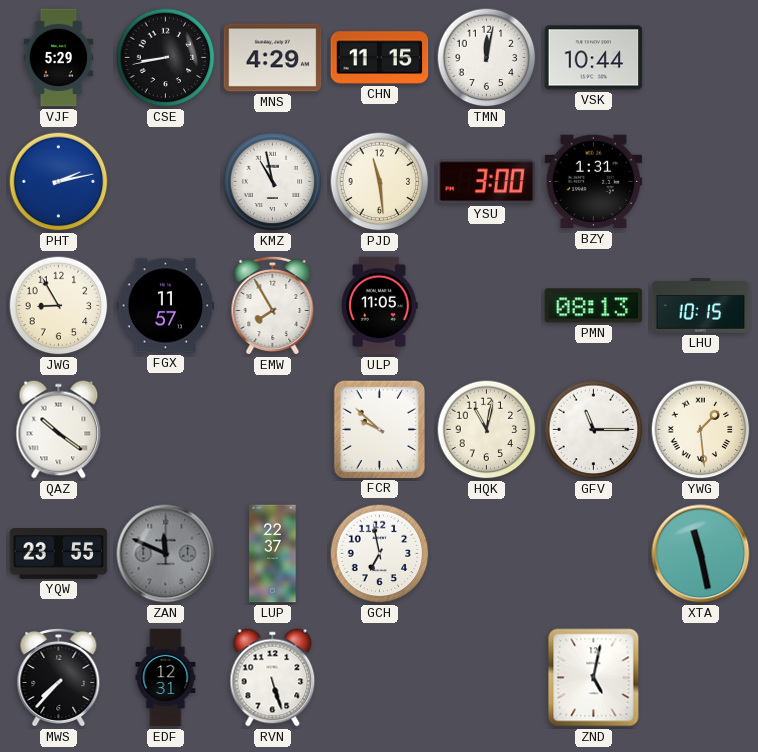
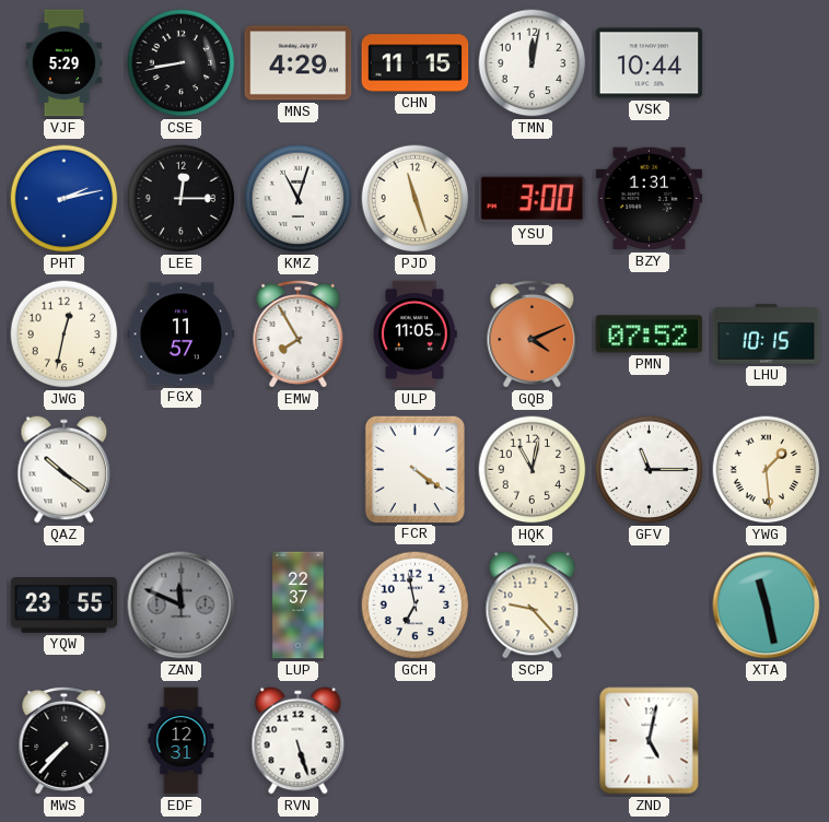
LEE: none -> 12:15 (182, 199)
KMZ: 10:58 -> 11:03 (299, 199)
PJD: 11:29 -> 11:27 (416, 199)
JWG: 8:55 -> 12:32 (65, 334)
GQB: none -> 4:11 (533, 333)
PMN: 08:13 -> 07:52 (650, 334)
FCR: 9:52 -> 4:21 (414, 469)
SCP: none -> 9:23 (533, 606)
